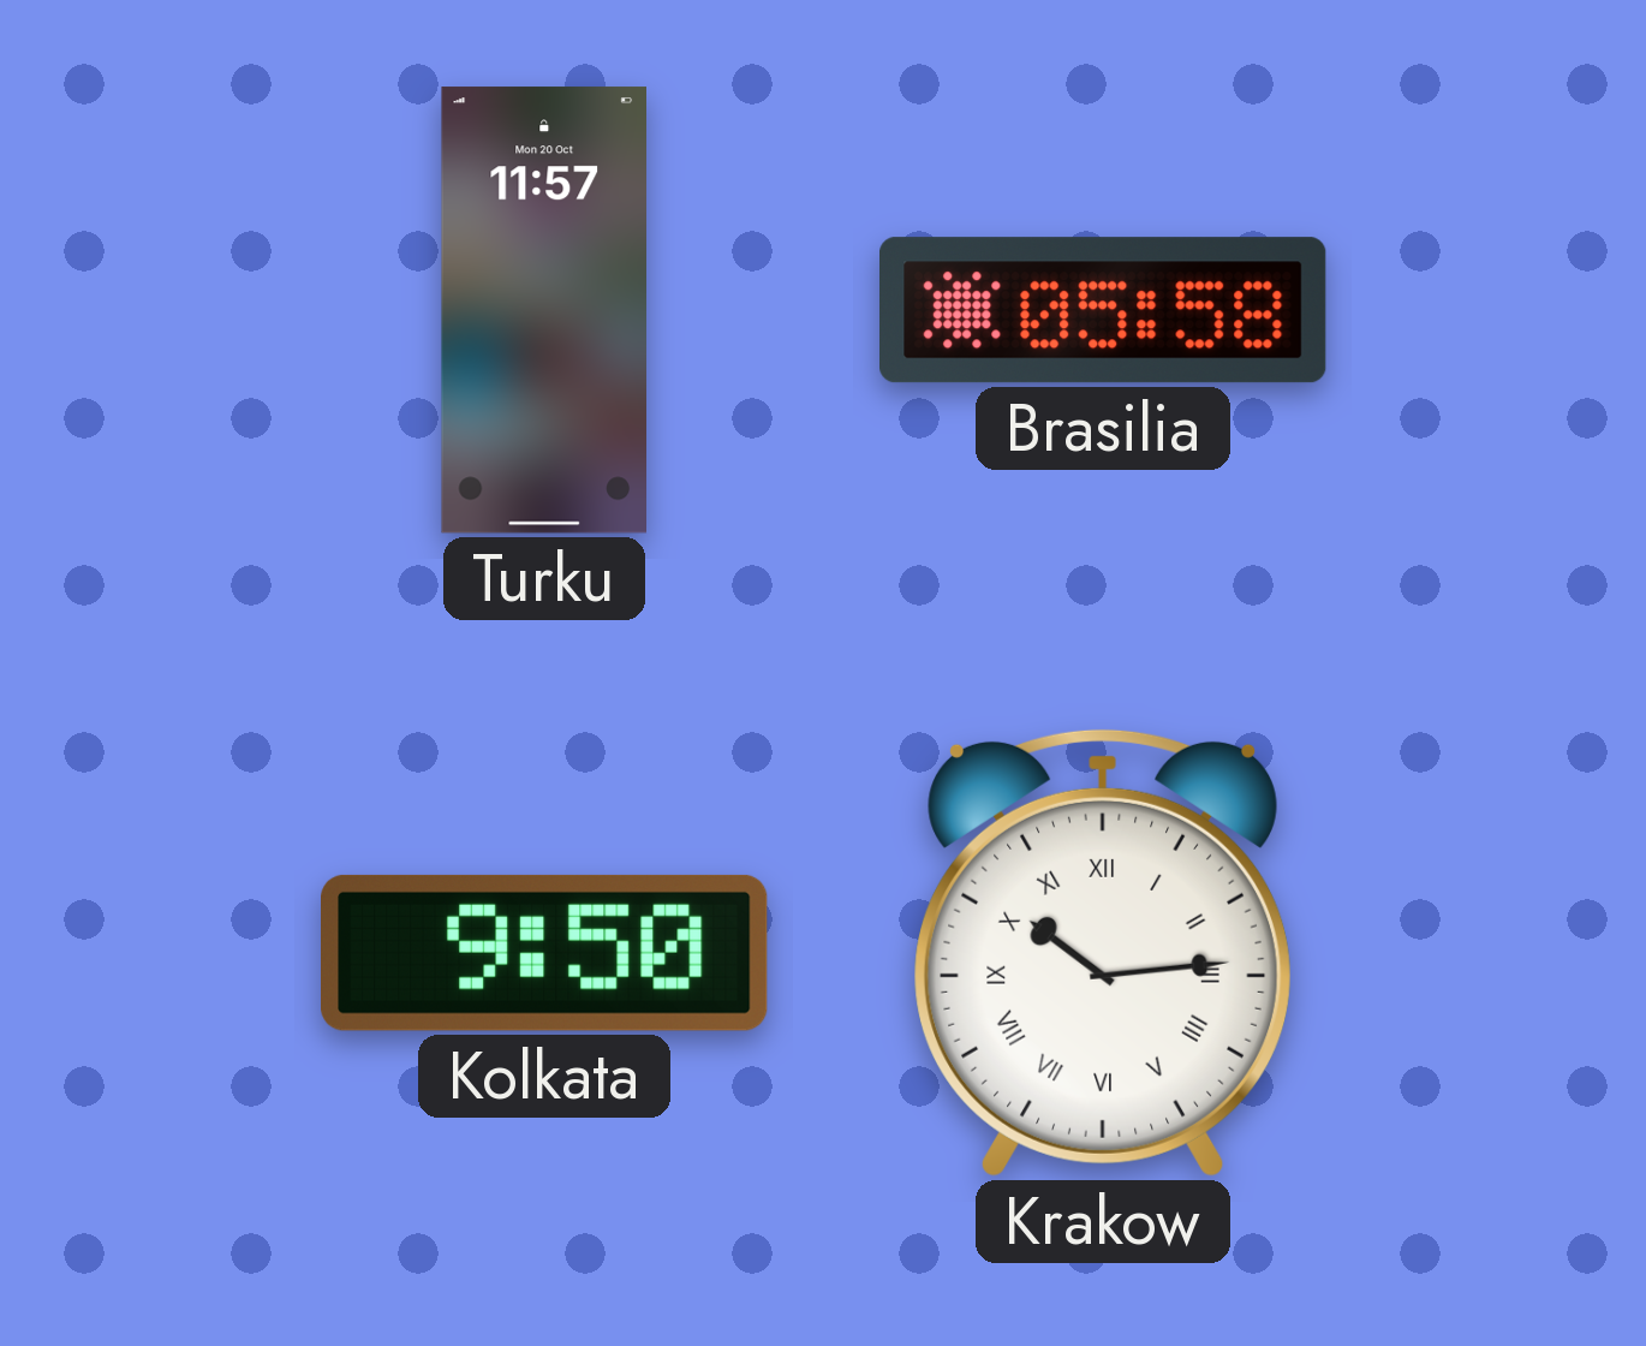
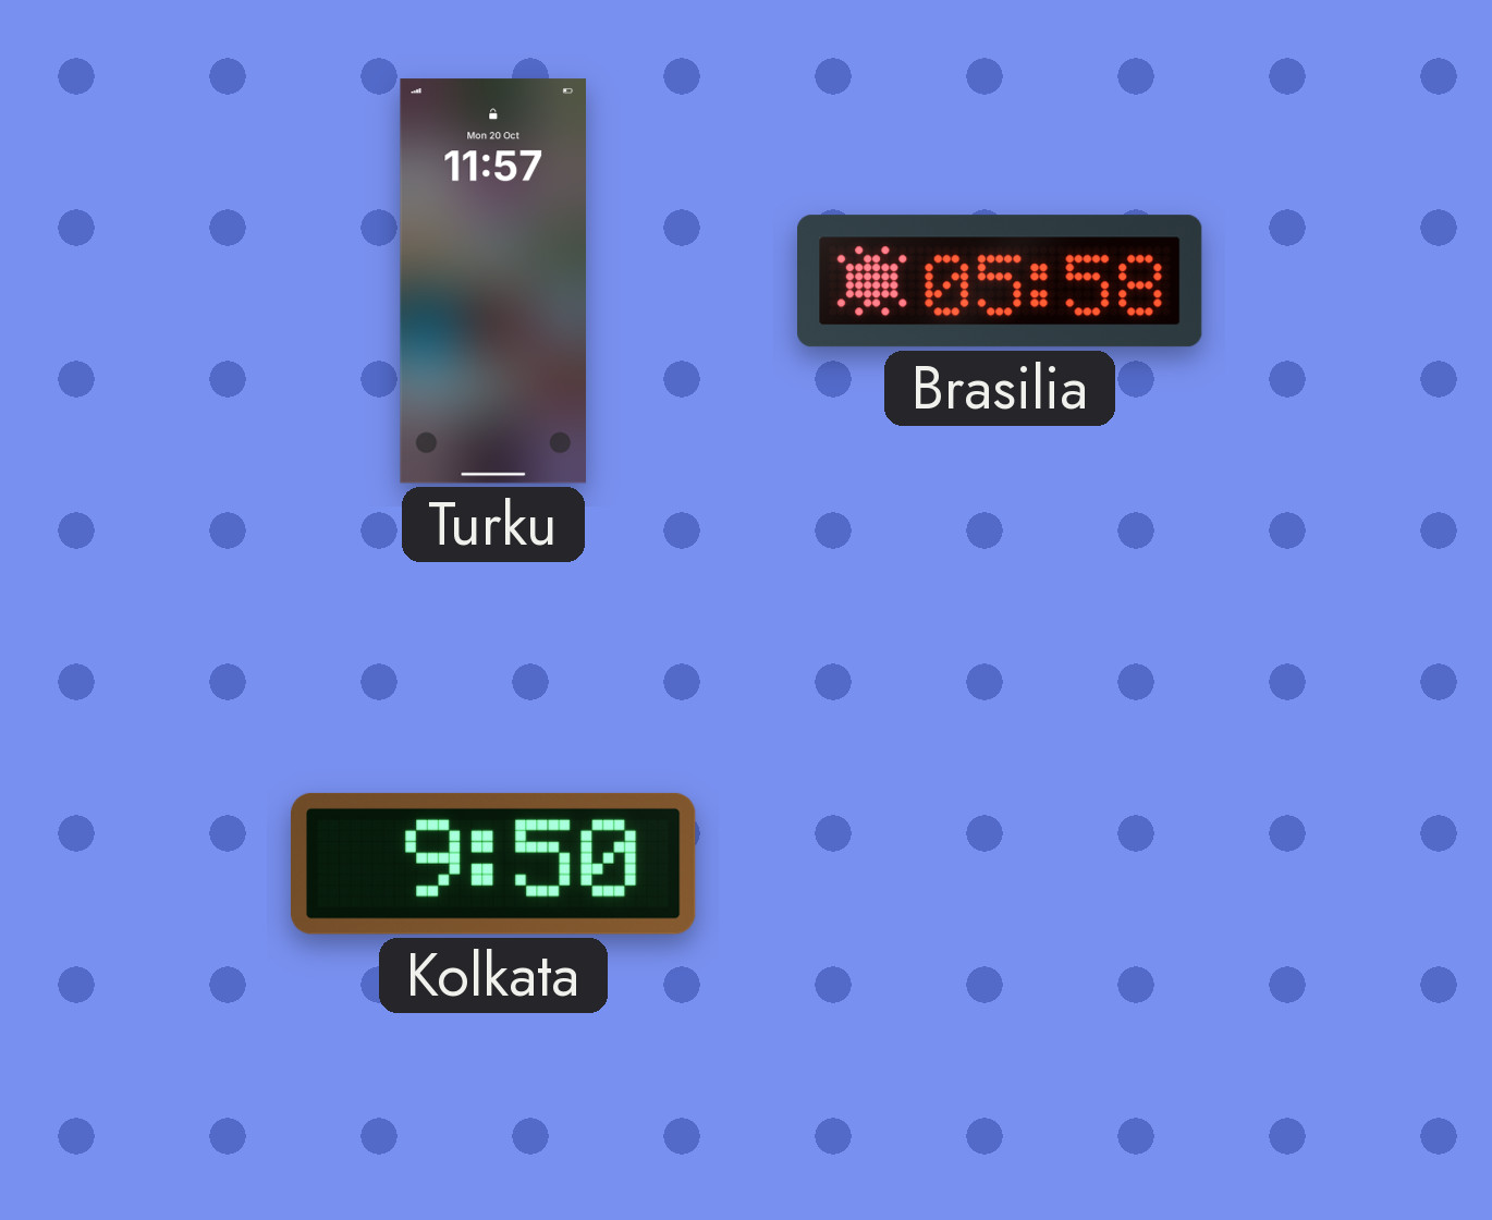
Krakow: 10:14 -> none (1102, 953)
